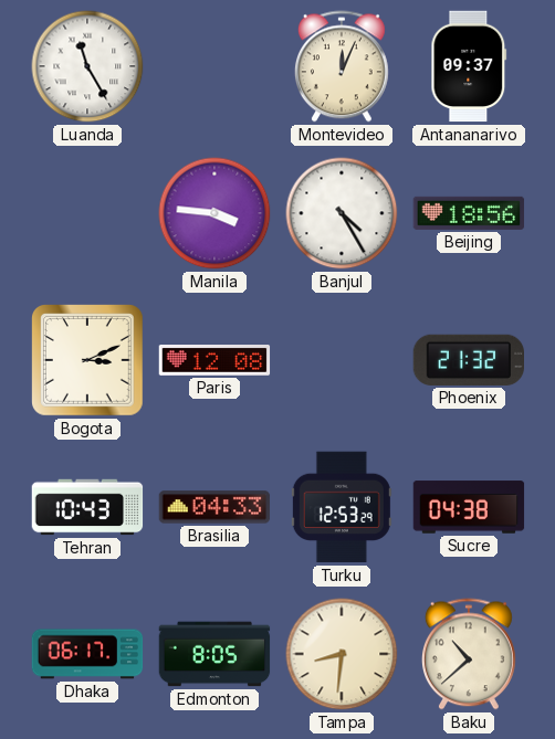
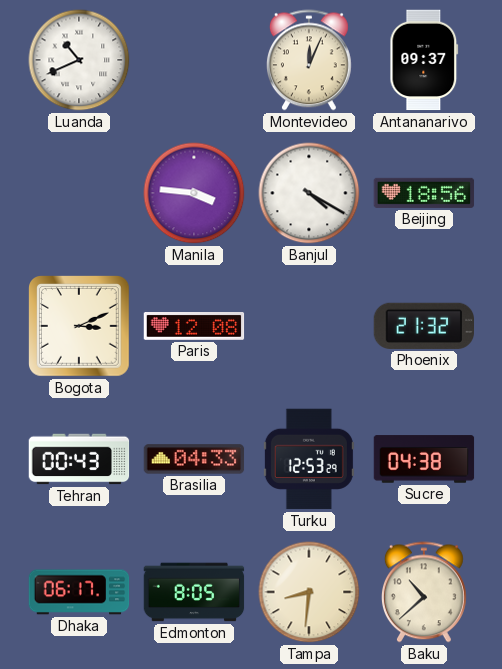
Luanda: 11:25 -> 10:41 (79, 60)
Banjul: 4:25 -> 4:20 (309, 193)
Tehran: 10:43 -> 00:43 (79, 459)
